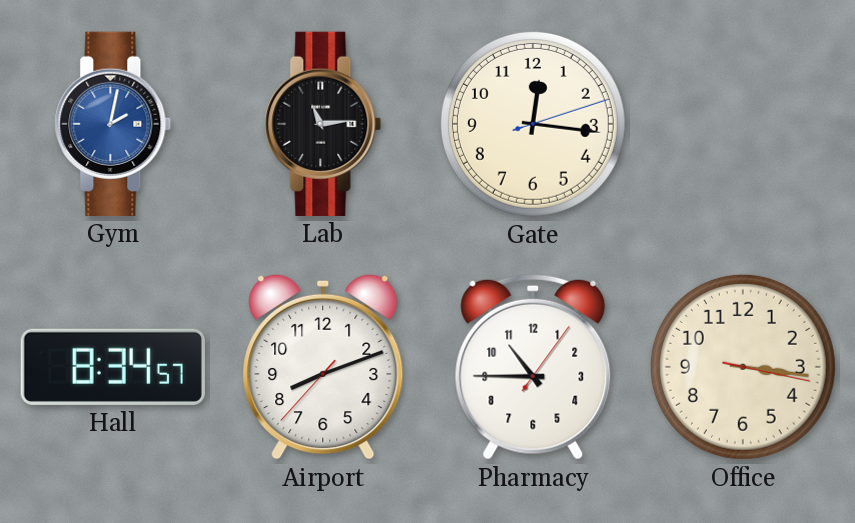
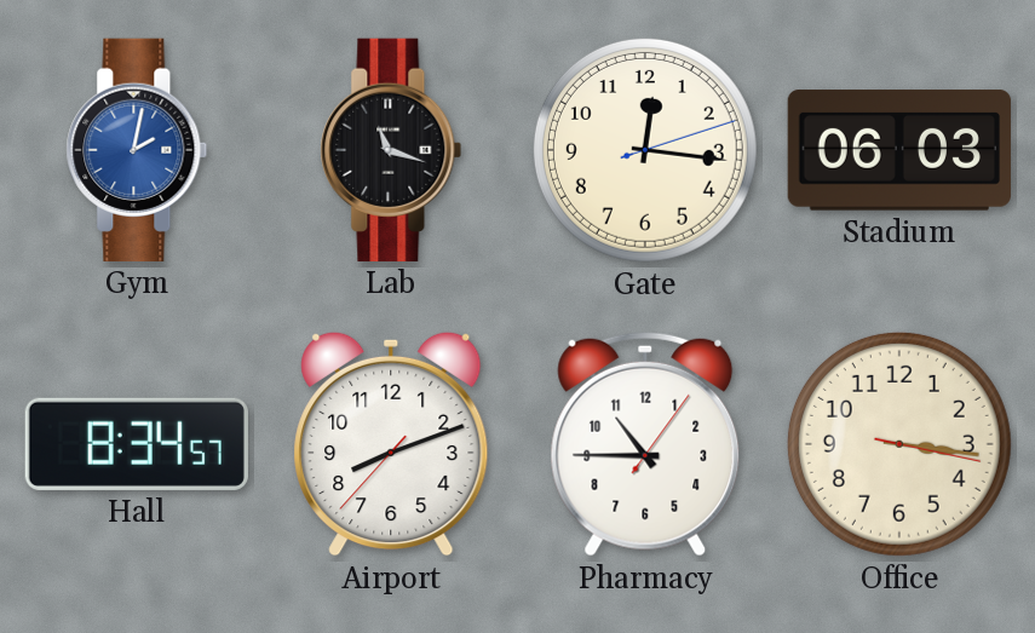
Lab: 11:14 -> 11:18 (391, 150)
Stadium: none -> 06:03 (898, 150)
